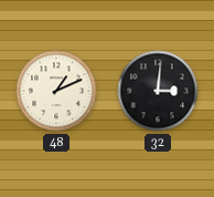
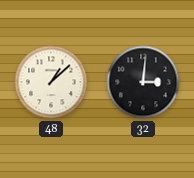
48: 1:11 -> 1:08 (51, 82)
